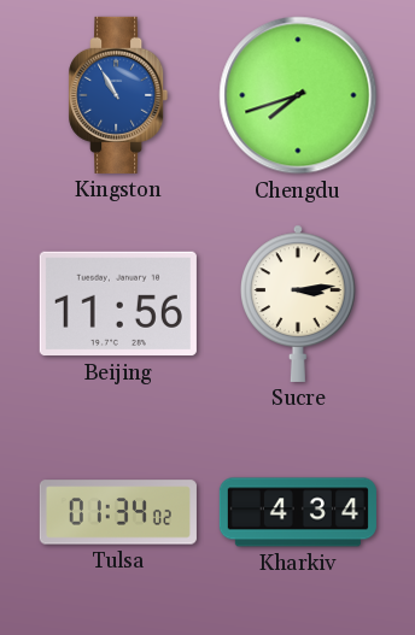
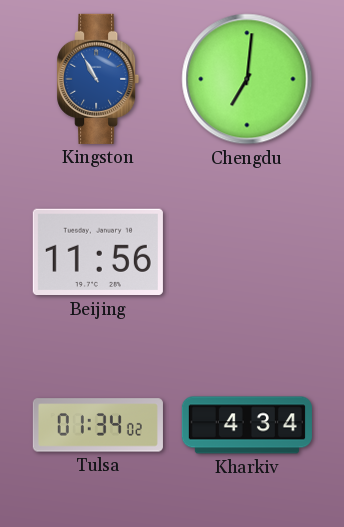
Chengdu: 7:42 -> 7:01 (247, 79)
Sucre: 3:14 -> none (299, 304)
